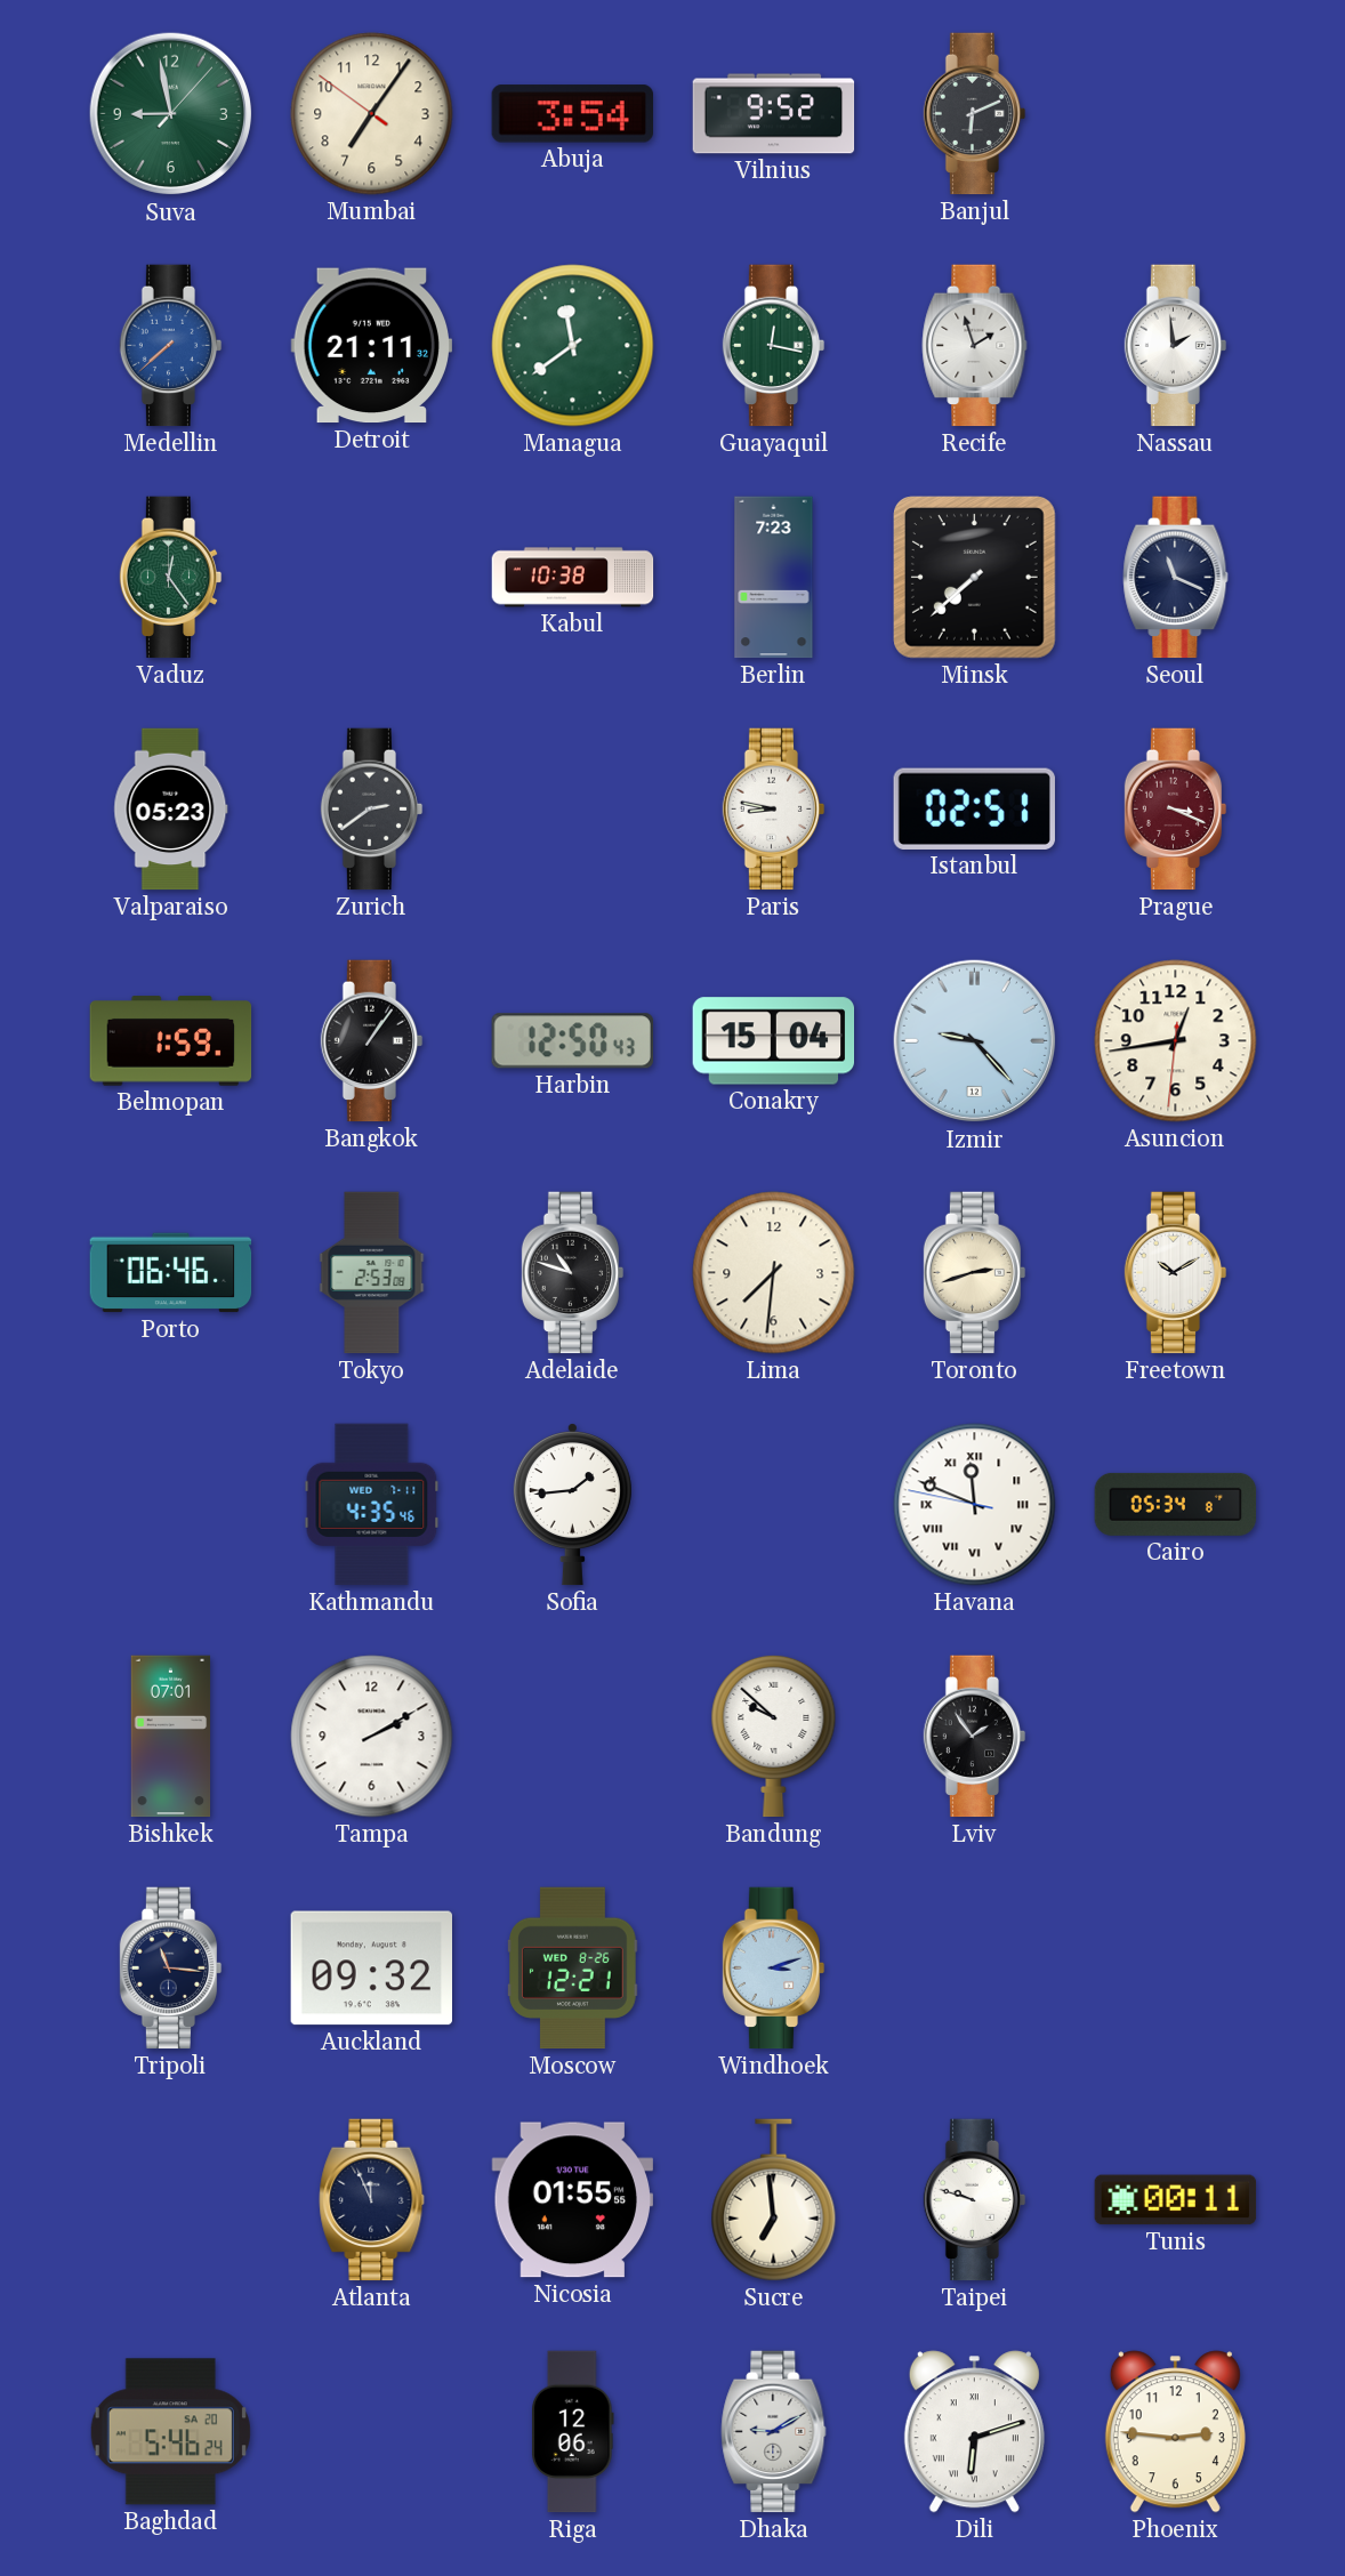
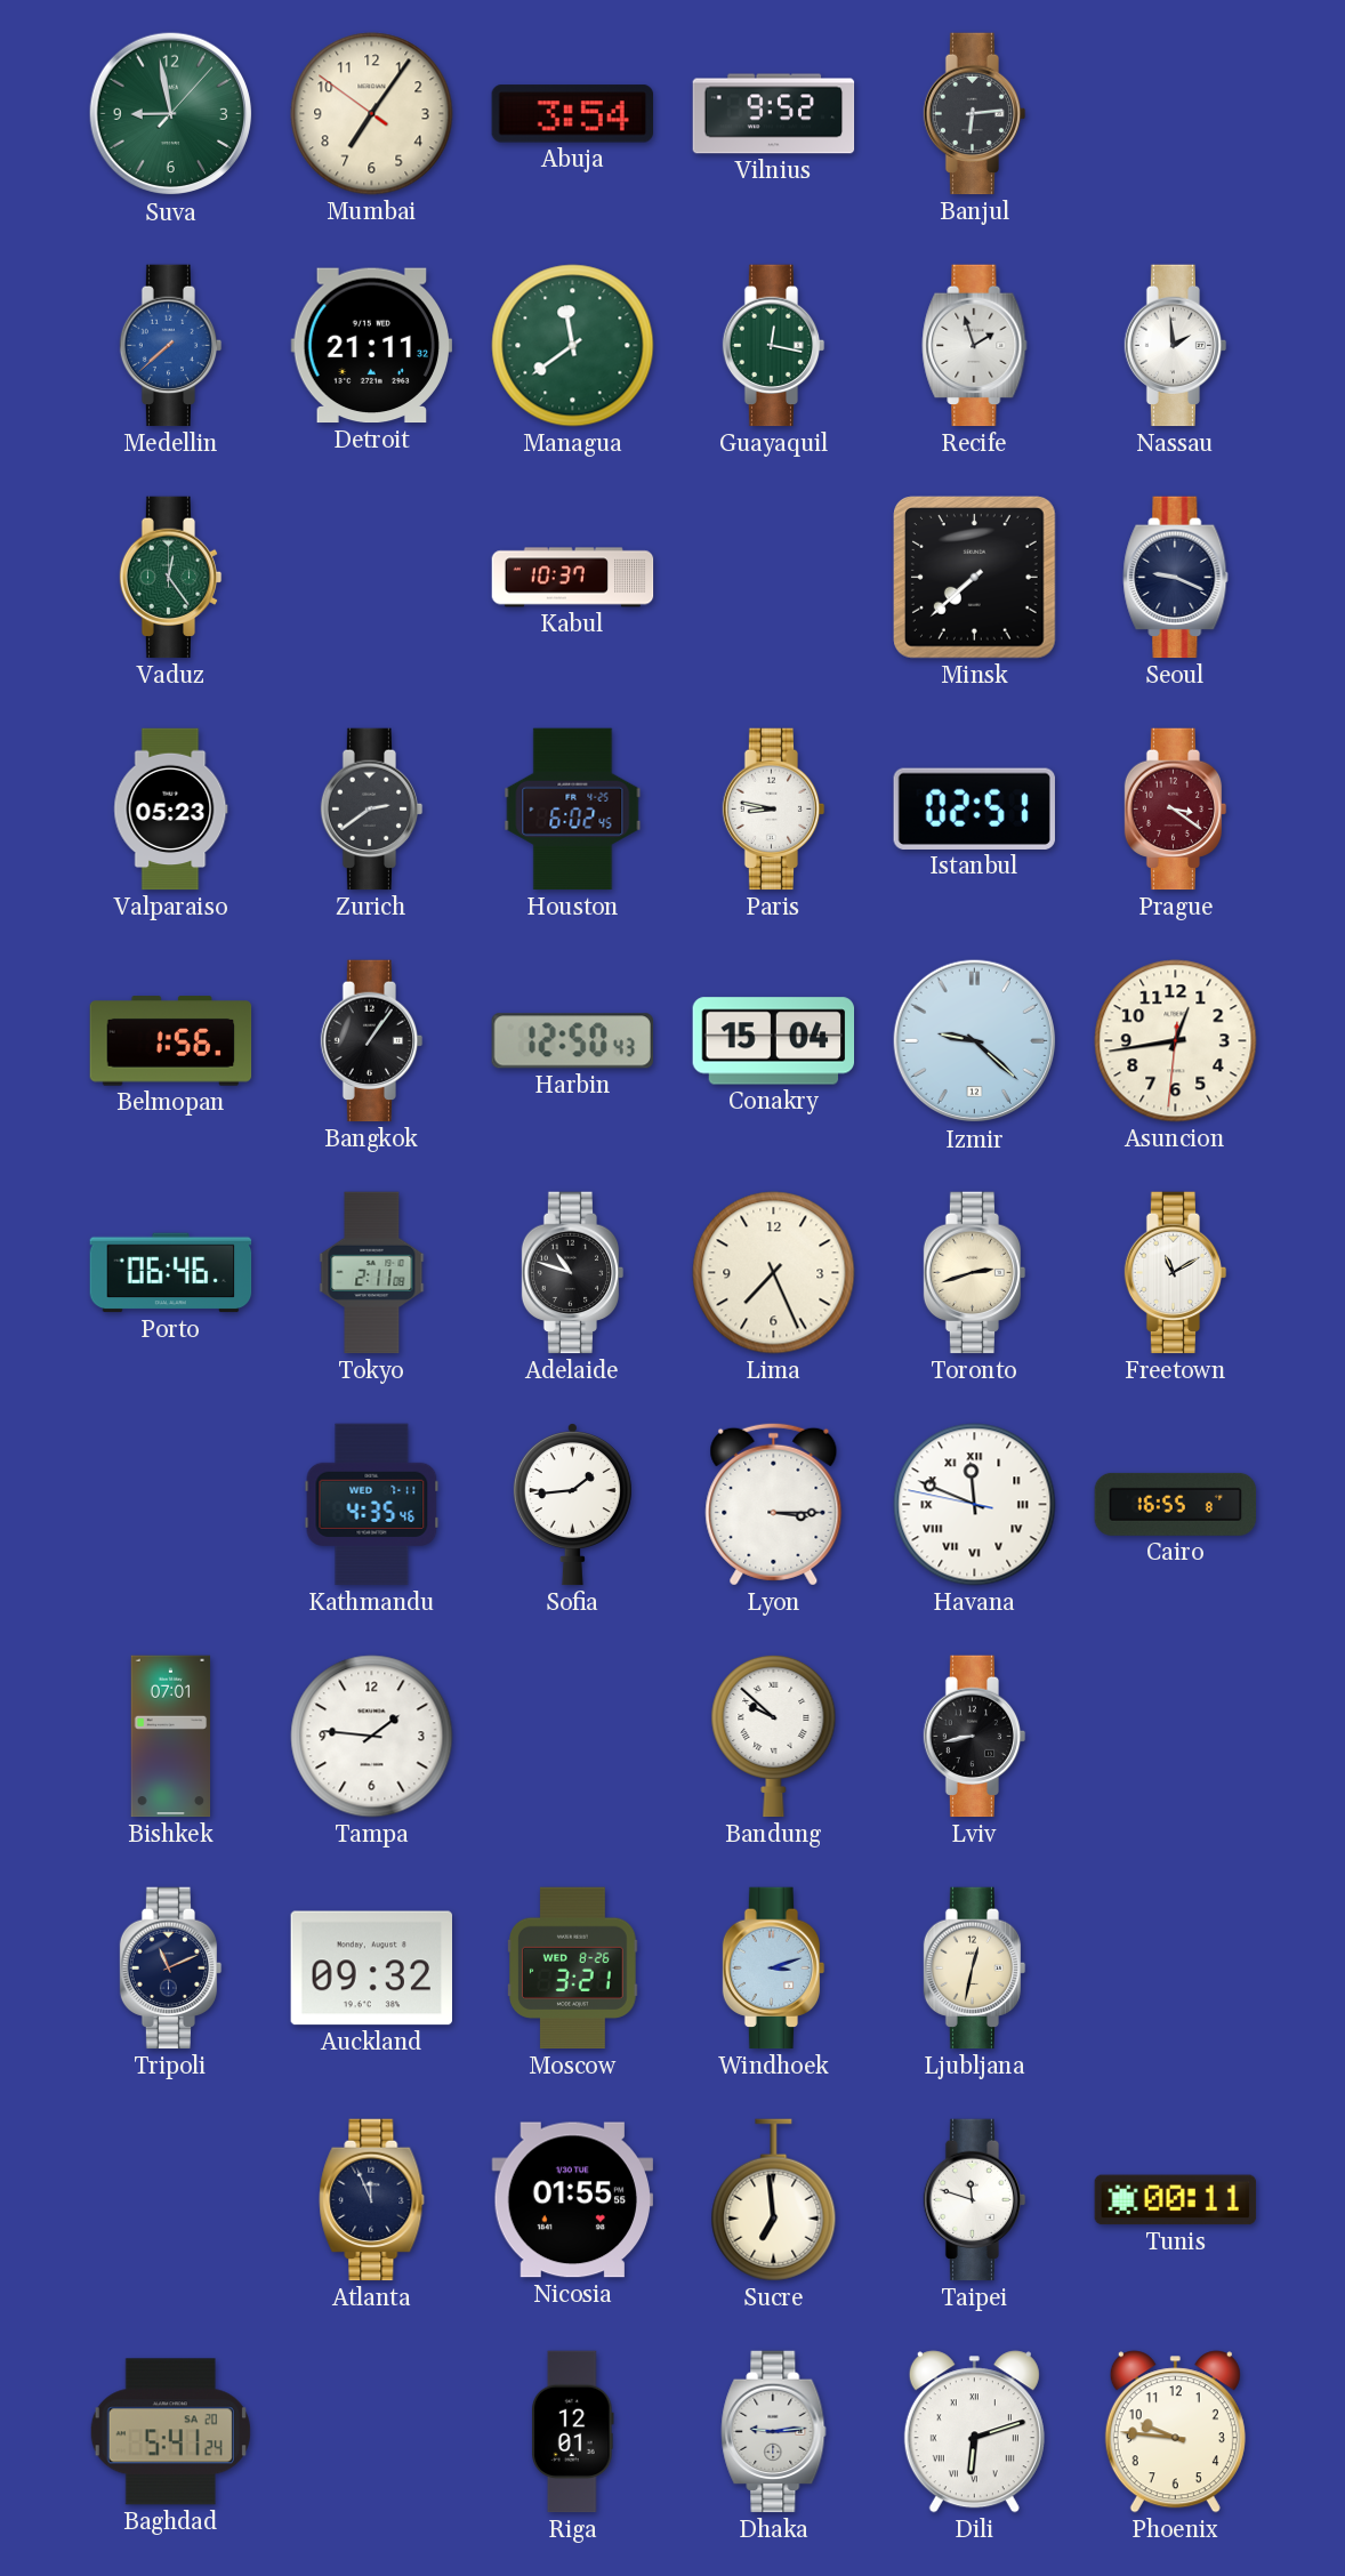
Banjul: 6:11 -> 6:14 (975, 114)
Kabul: 10:38 -> 10:37 (573, 578)
Berlin: 7:23 -> none (774, 578)
Seoul: 11:19 -> 9:19 (1176, 578)
Houston: none -> 6:02 (573, 810)
Prague: 3:19 -> 3:21 (1176, 810)
Belmopan: 1:59 -> 1:56 (171, 1041)
Izmir: 9:23 -> 9:22 (975, 1041)
Tokyo: 2:53 -> 2:11 (372, 1273)
Lima: 7:31 -> 7:26 (774, 1273)
Freetown: 10:10 -> 11:10 (1176, 1273)
Lyon: none -> 3:15 (774, 1504)
Cairo: 05:34 -> 16:55 (1176, 1504)
Tampa: 2:10 -> 1:46 (372, 1737)
Lviv: 1:54 -> 8:43 (975, 1737)
Tripoli: 11:16 -> 11:11 (171, 1969)
Moscow: 12:21 -> 3:21 (573, 1969)
Ljubljana: none -> 12:32 (975, 1969)
Taipei: 9:48 -> 11:48 (975, 2200)
Baghdad: 5:46 -> 5:41 (170, 2432)
Riga: 12:06 -> 12:01 (572, 2432)
Dhaka: 9:10 -> 9:14 (774, 2432)
Phoenix: 2:46 -> 9:46 (1175, 2432)
